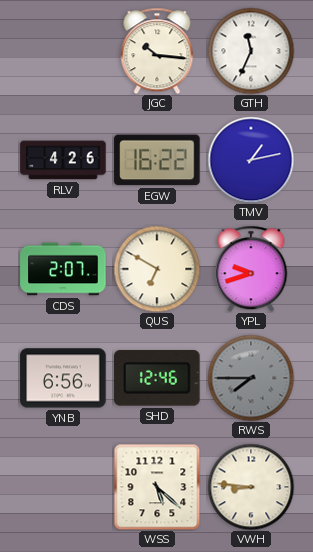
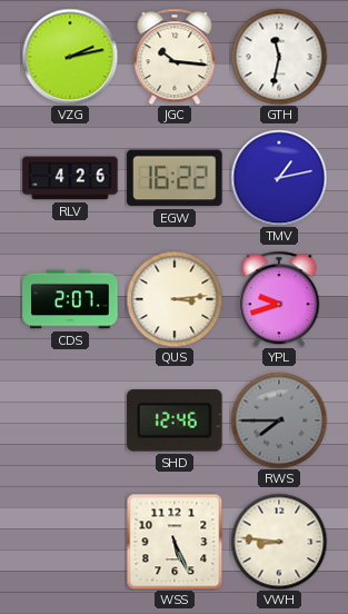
VZG: none -> 2:13 (70, 57)
GTH: 11:34 -> 11:32 (279, 57)
QUS: 6:50 -> 3:14 (175, 299)
YNB: 6:56 -> none (63, 378)
WSS: 5:22 -> 5:26 (175, 542)
